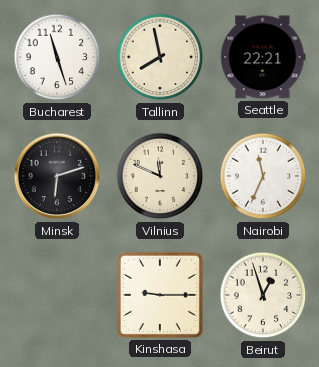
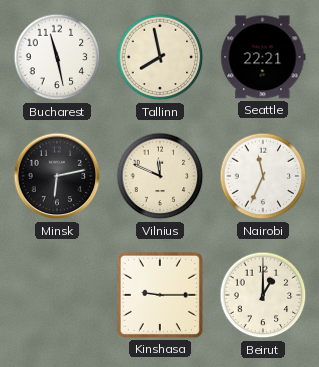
Bucharest: 11:27 -> 11:28 (57, 57)
Minsk: 6:12 -> 6:13 (57, 176)
Beirut: 12:57 -> 1:00 (263, 295)
